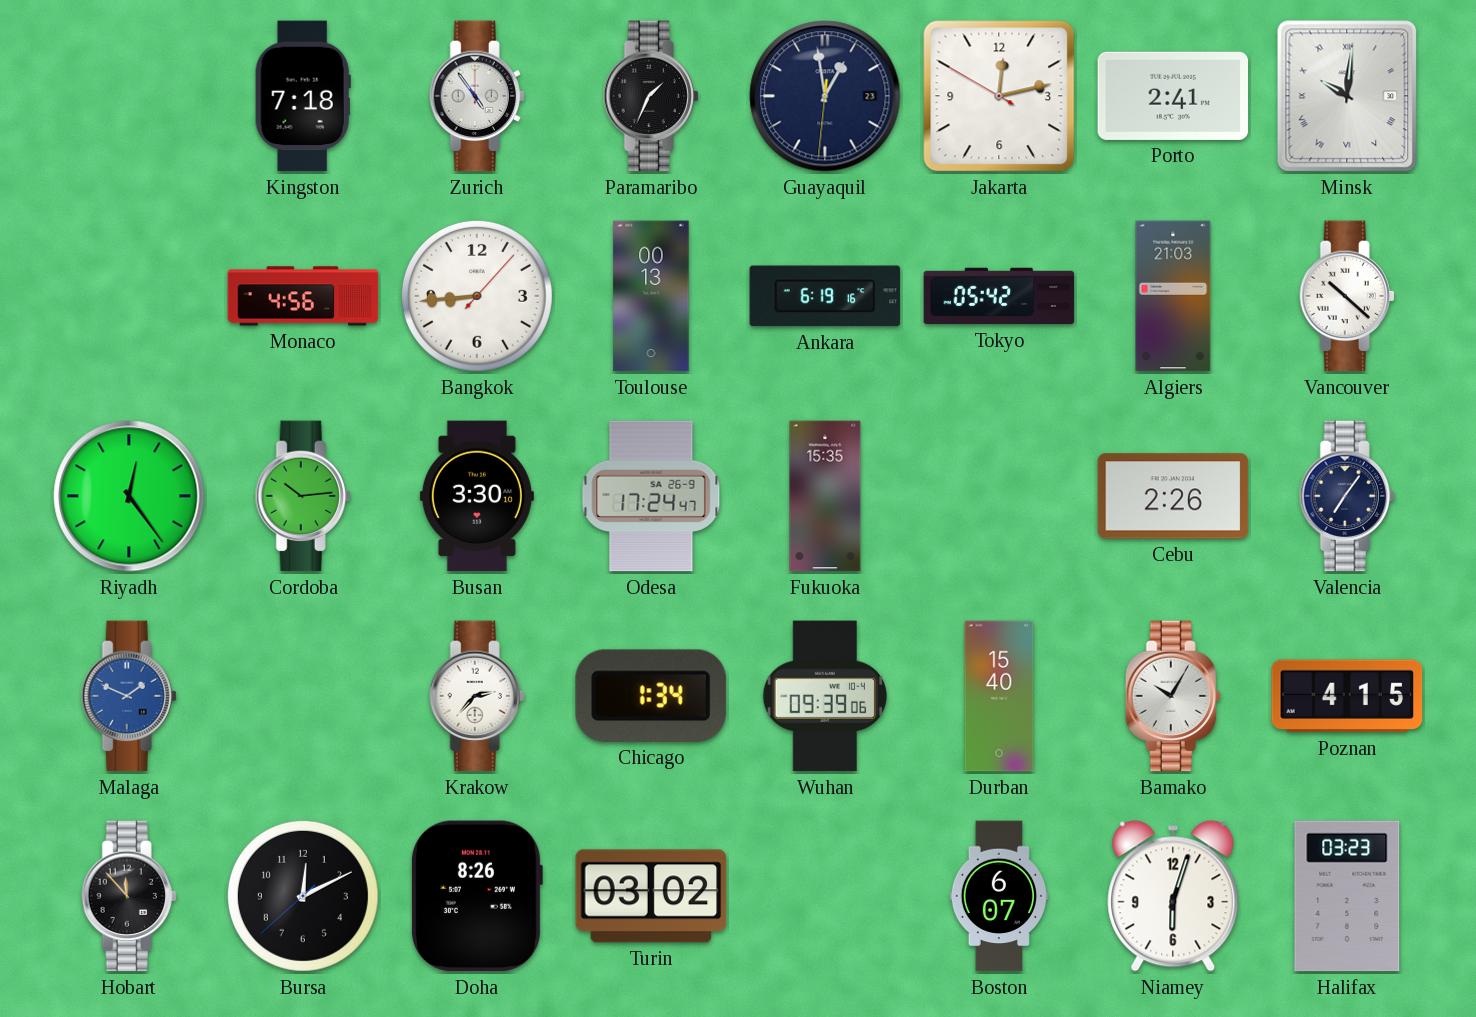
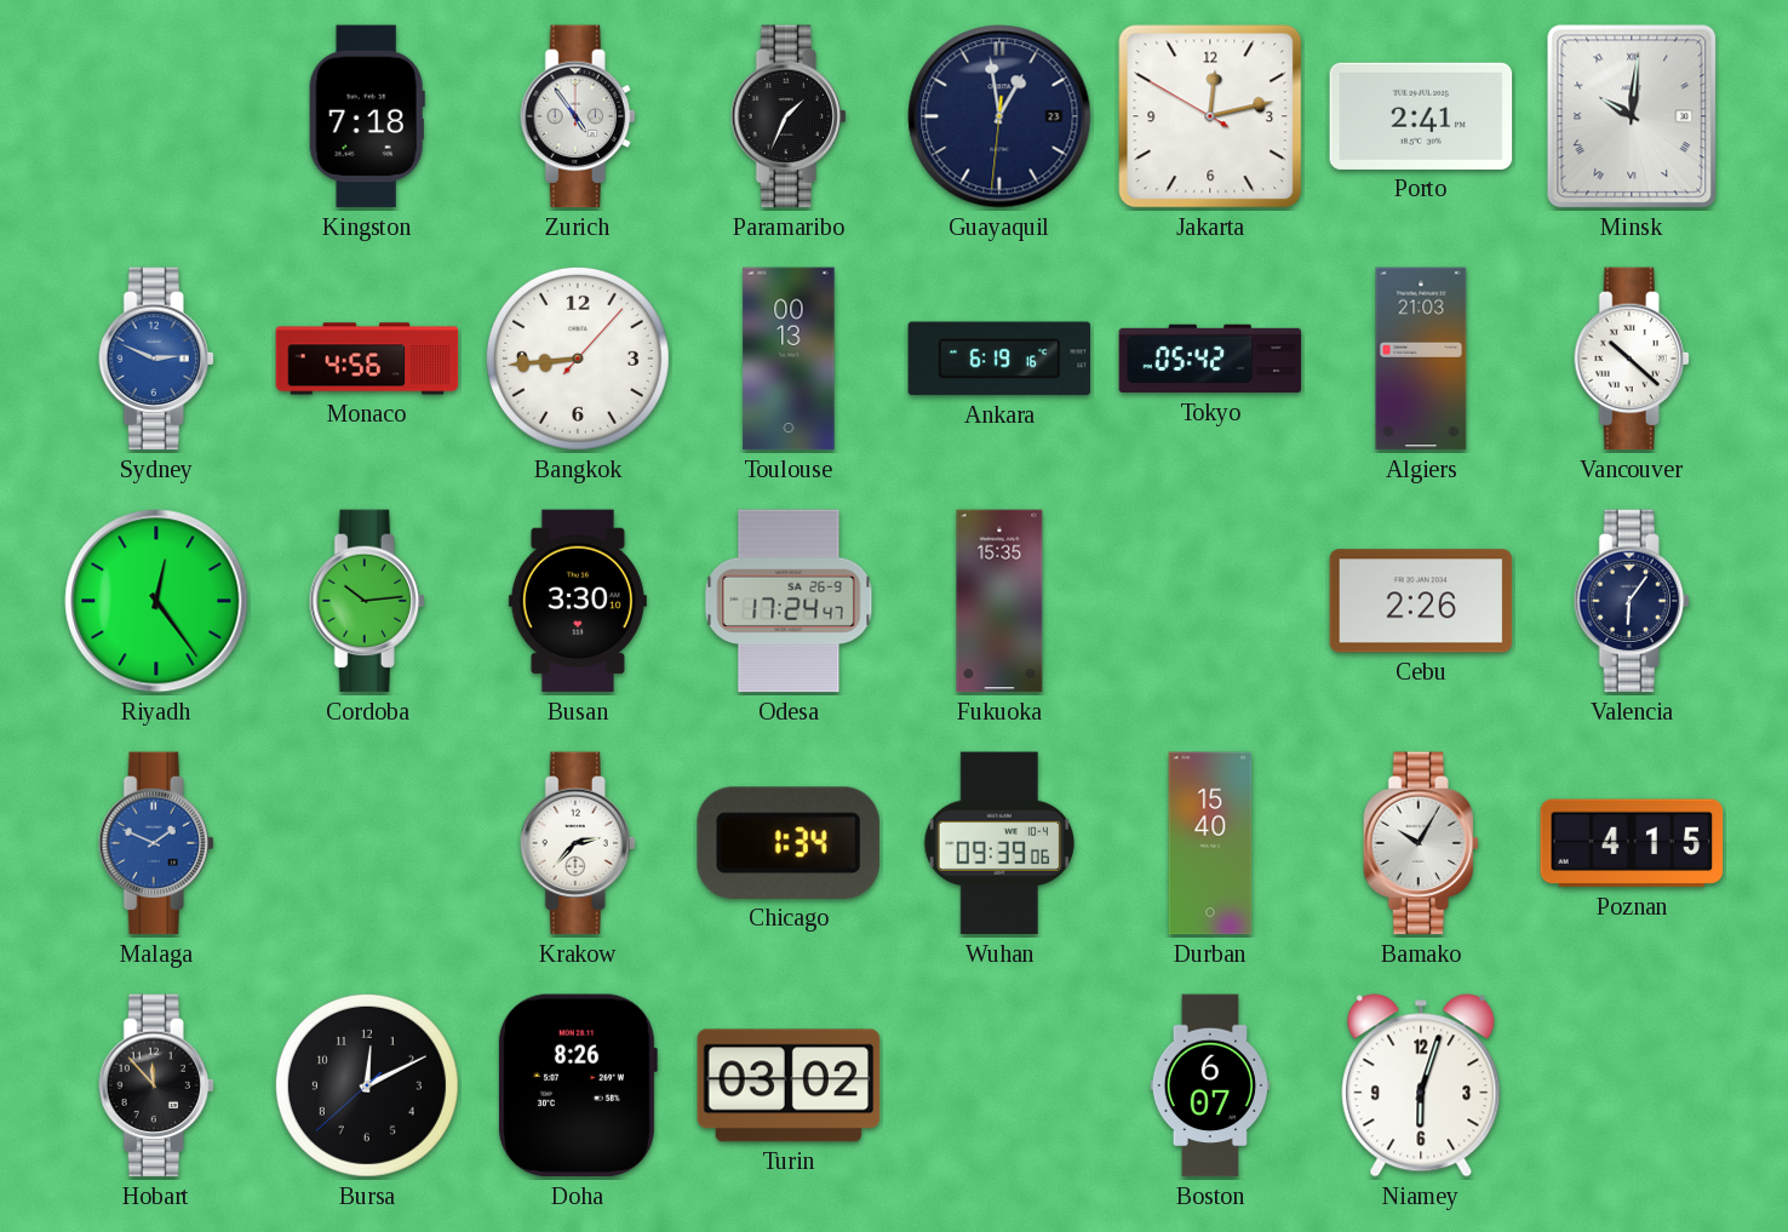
Sydney: none -> 2:49 (156, 359)
Valencia: 7:06 -> 6:06 (1632, 601)
Halifax: 03:23 -> none (1347, 896)
